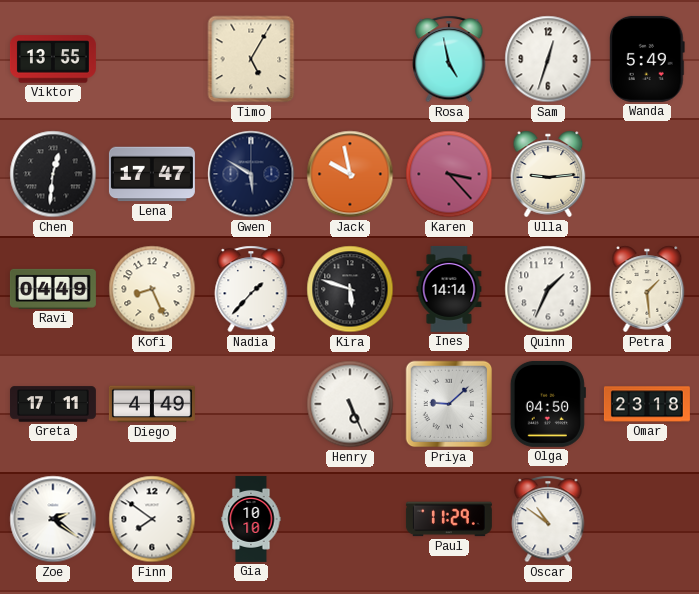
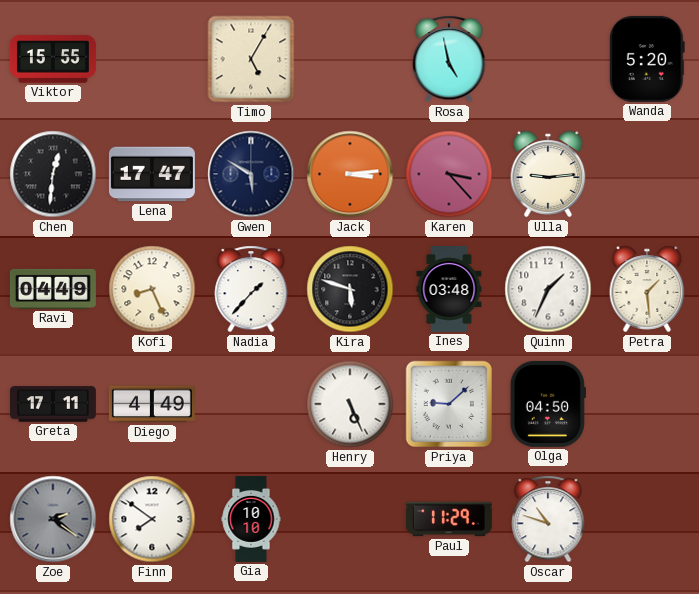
Viktor: 13:55 -> 15:55 (53, 59)
Sam: 12:33 -> none (548, 59)
Wanda: 5:49 -> 5:20 (648, 59)
Jack: 9:58 -> 3:14 (350, 174)
Ines: 14:14 -> 03:48 (449, 289)
Omar: 23:18 -> none (647, 404)
Zoe dial: white -> grey (53, 519)
Oscar: 10:51 -> 10:48 (548, 519)
